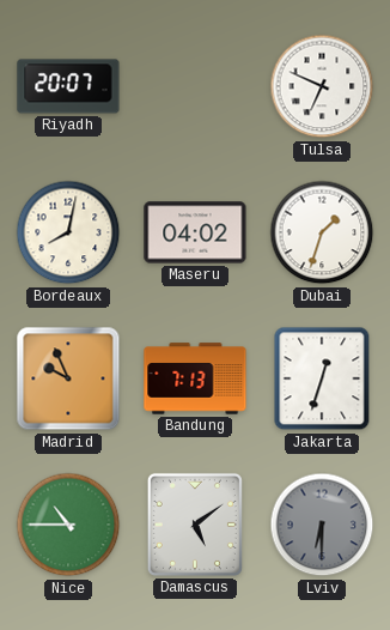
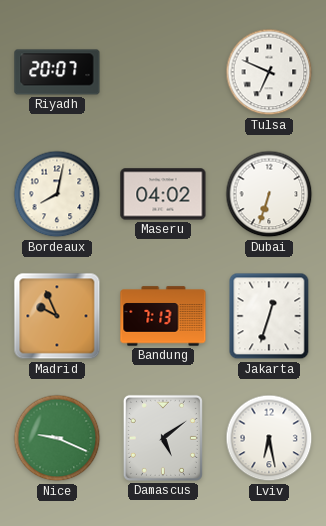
Dubai: 1:33 -> 6:33 (269, 194)
Nice: 10:45 -> 9:19 (57, 438)
Lviv: 6:30 -> 6:28 (269, 438)
Lviv dial: grey -> white (269, 438)
